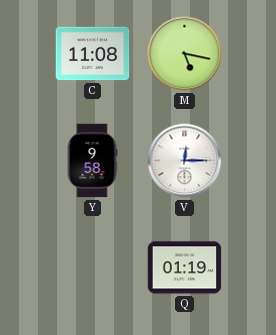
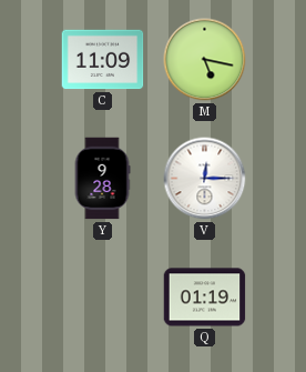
C: 11:08 -> 11:09 (103, 60)
Y: 9:58 -> 9:28 (102, 179)
